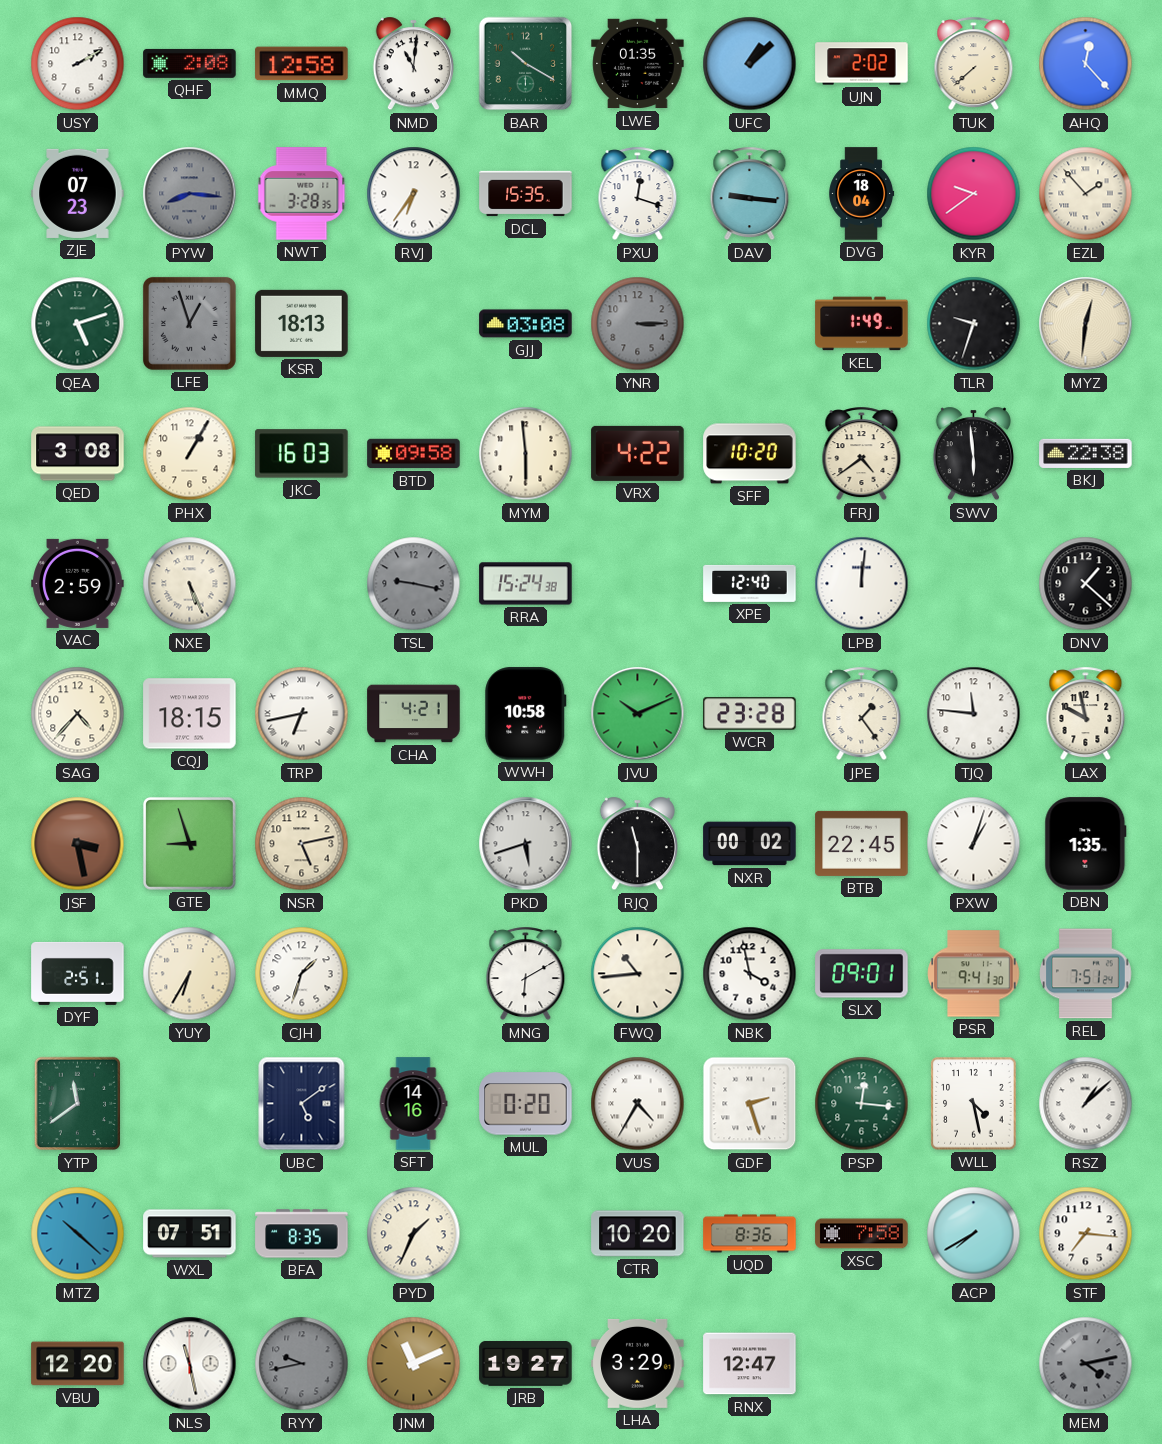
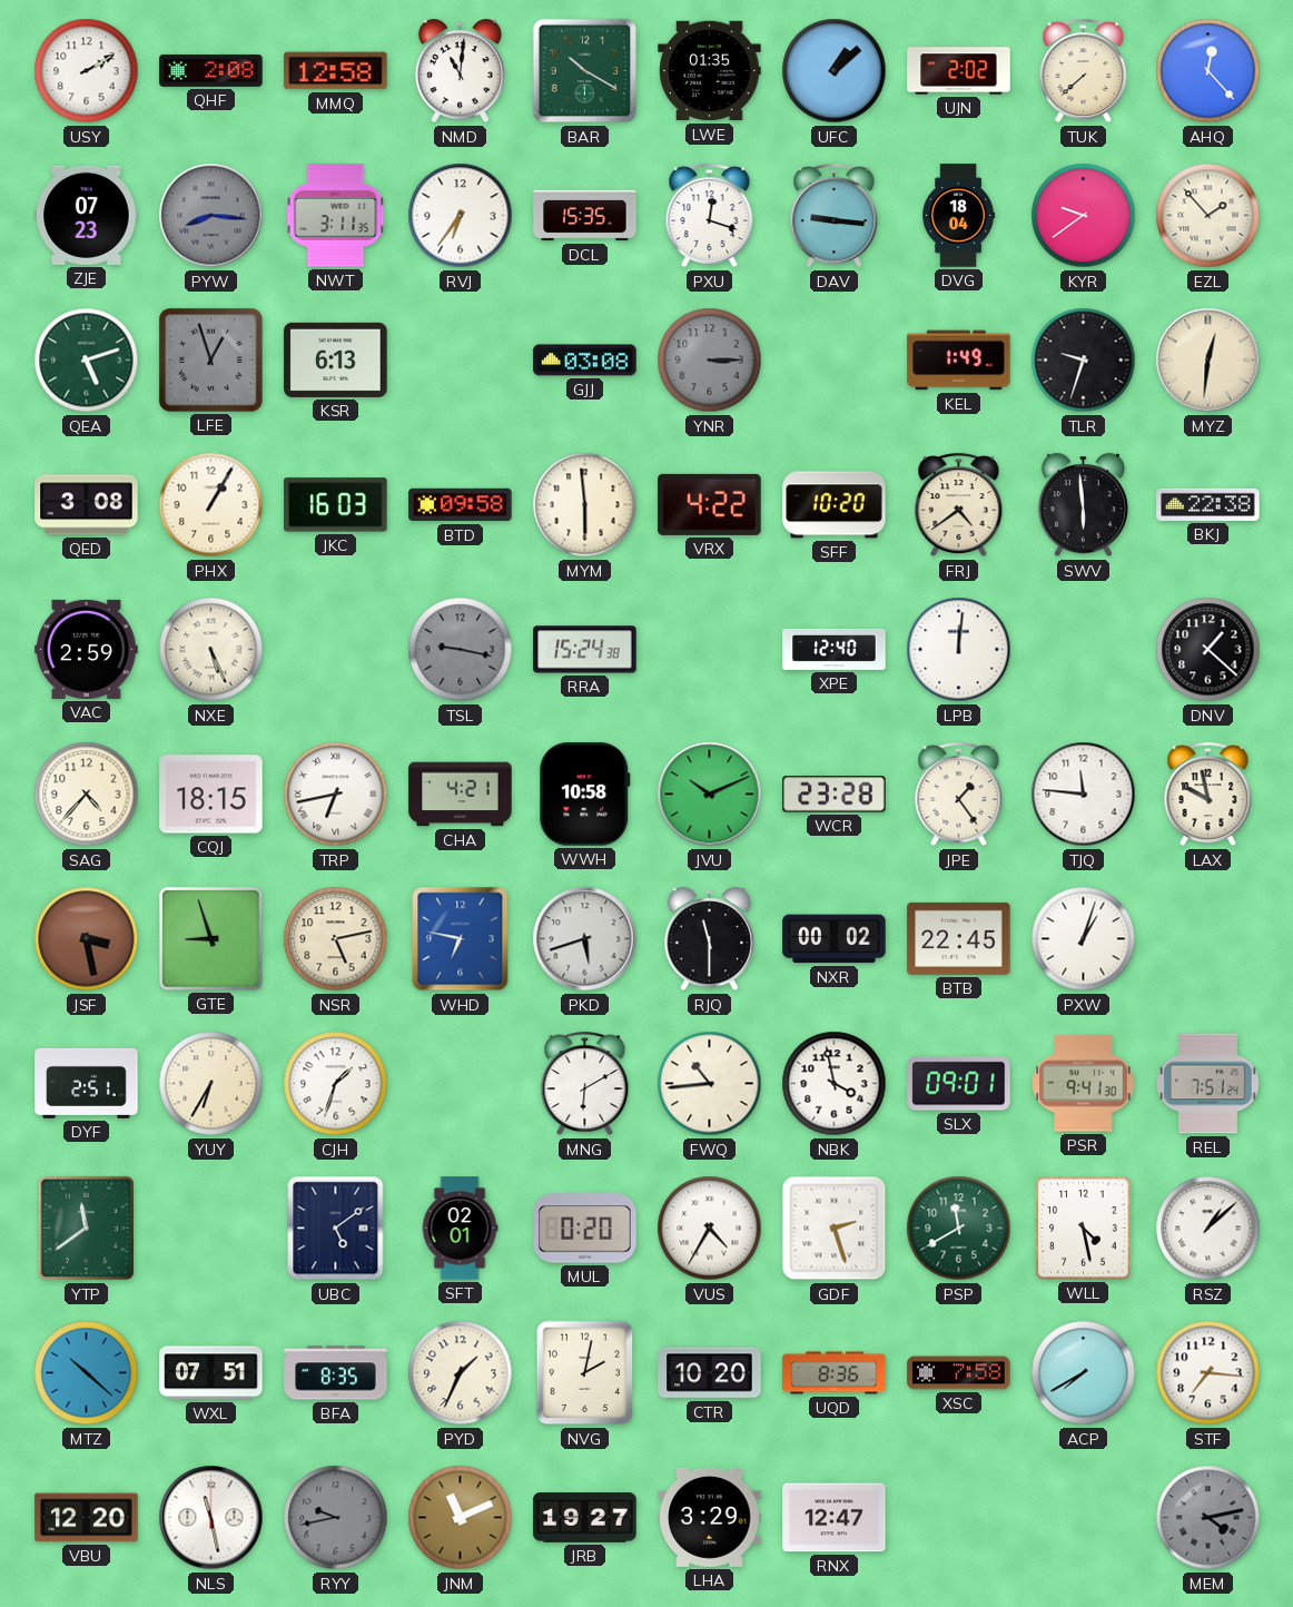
NWT: 3:28 -> 3:11 (336, 216)
KSR: 18:13 -> 6:13 (336, 359)
WHD: none -> 6:47 (461, 939)
DBN: 1:35 -> none (1086, 844)
SFT: 14:16 -> 02:01 (460, 1229)
PSP: 12:16 -> 11:40 (959, 1229)
NVG: none -> 2:02 (585, 1373)
